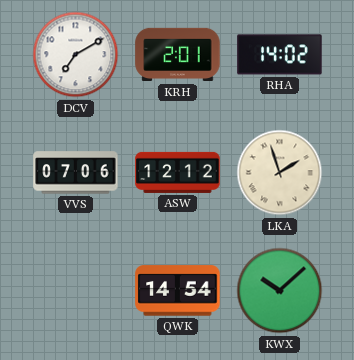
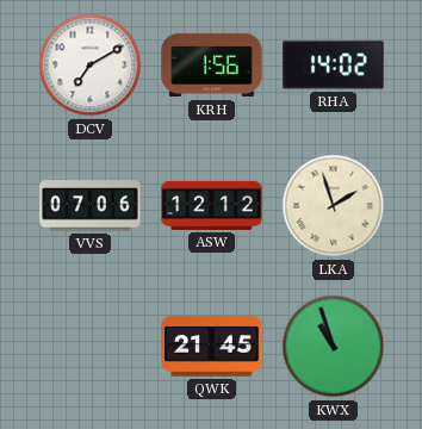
KRH: 2:01 -> 1:56 (212, 66)
QWK: 14:54 -> 21:45 (212, 347)
KWX: 10:08 -> 10:57 (334, 347)
